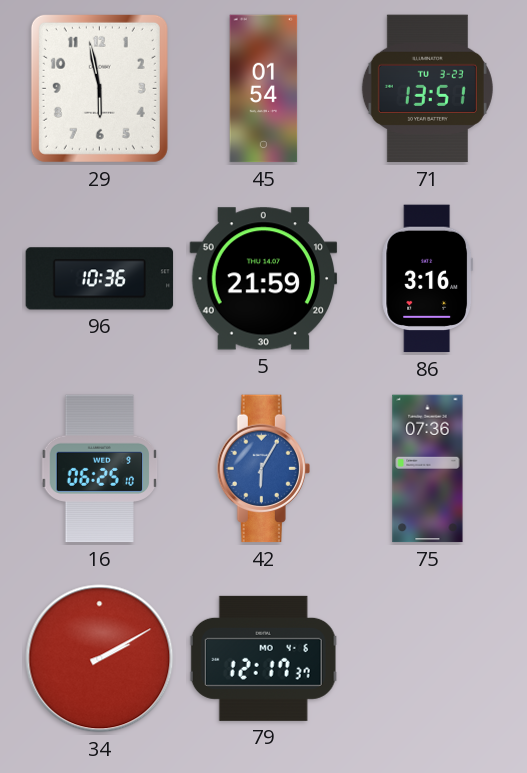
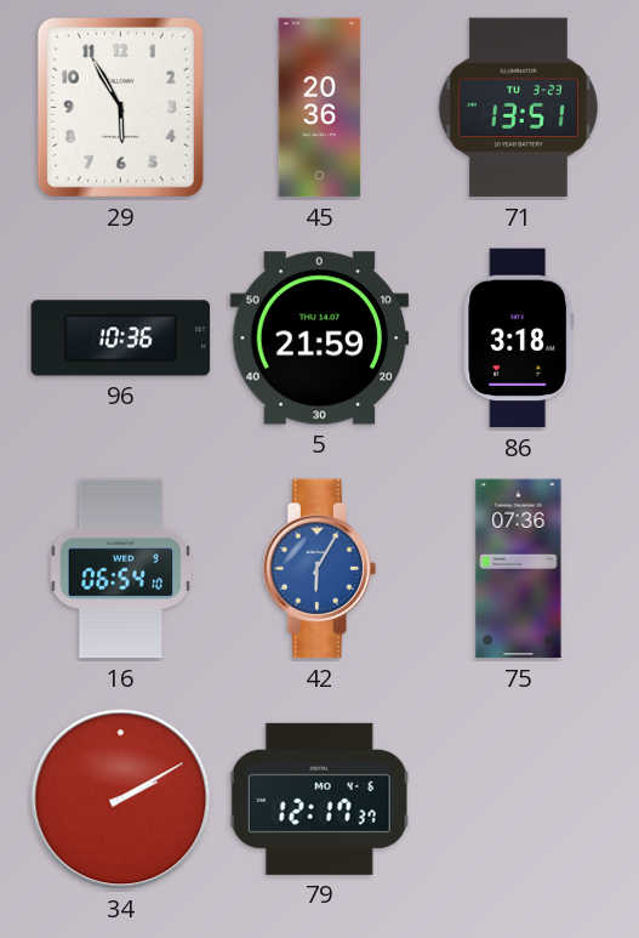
29: 5:58 -> 5:55 (120, 107)
45: 01:54 -> 20:36 (320, 108)
86: 3:16 -> 3:18 (519, 339)
16: 06:25 -> 06:54 (121, 569)
